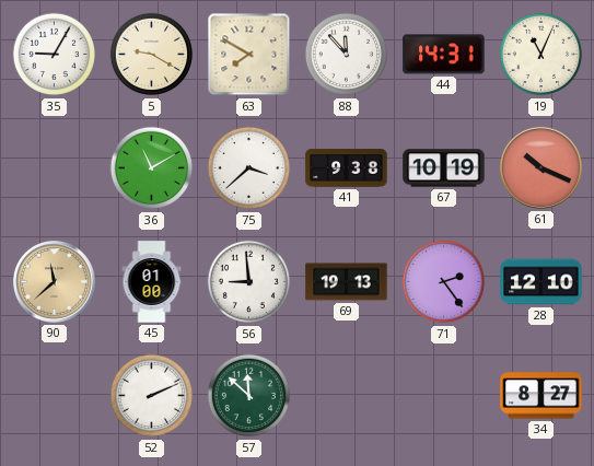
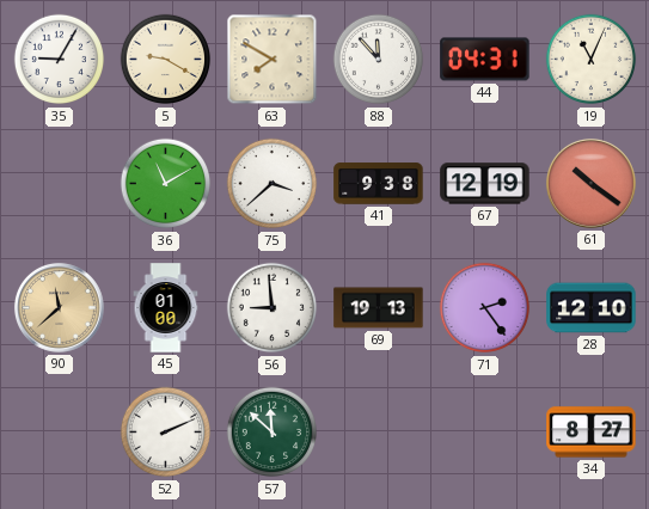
44: 14:31 -> 04:31 (485, 60)
67: 10:19 -> 12:19 (485, 184)
61: 10:19 -> 10:21 (590, 183)
